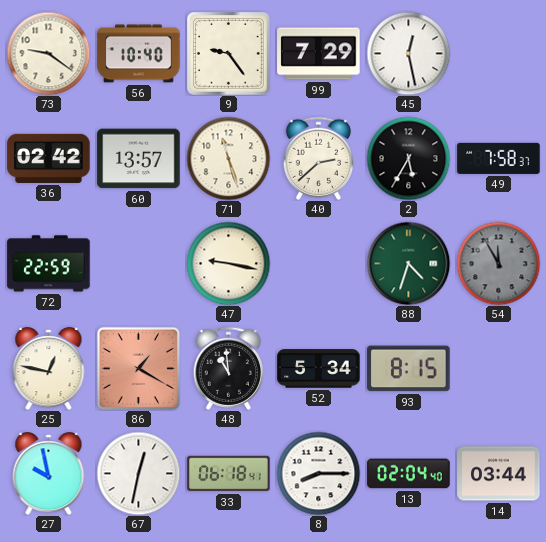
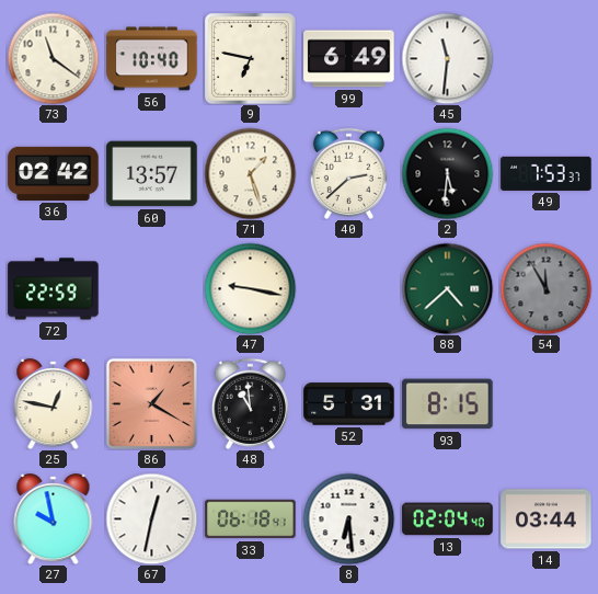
73: 9:21 -> 11:21 (53, 58)
9: 9:24 -> 6:47 (251, 59)
99: 7:29 -> 6:49 (349, 59)
45: 12:28 -> 11:31 (447, 58)
71: 11:27 -> 1:27 (250, 173)
2: 5:35 -> 5:31 (447, 173)
49: 7:58 -> 7:53 (547, 173)
88: 4:33 -> 4:38 (447, 288)
52: 5:34 -> 5:31 (349, 404)
8: 8:15 -> 6:29 (348, 518)
